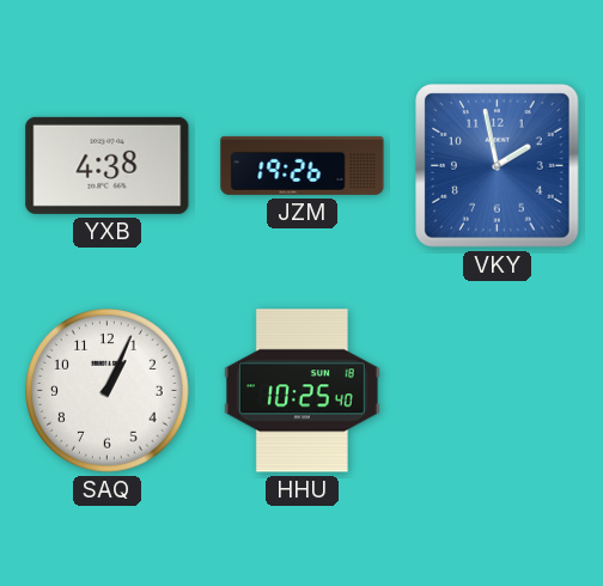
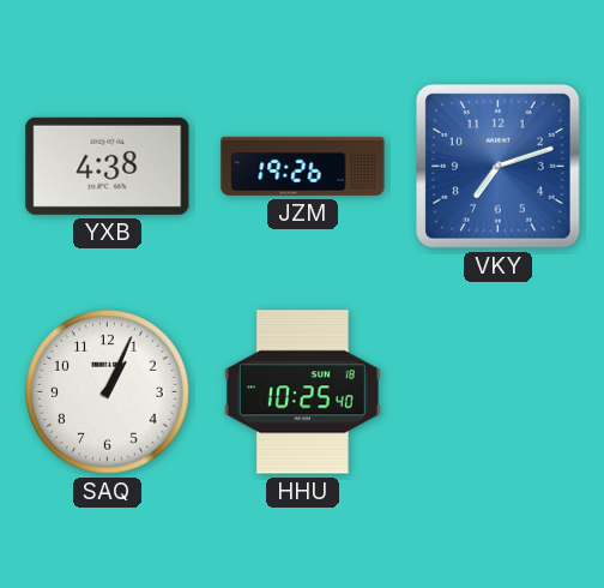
VKY: 1:58 -> 7:12 (499, 167)
